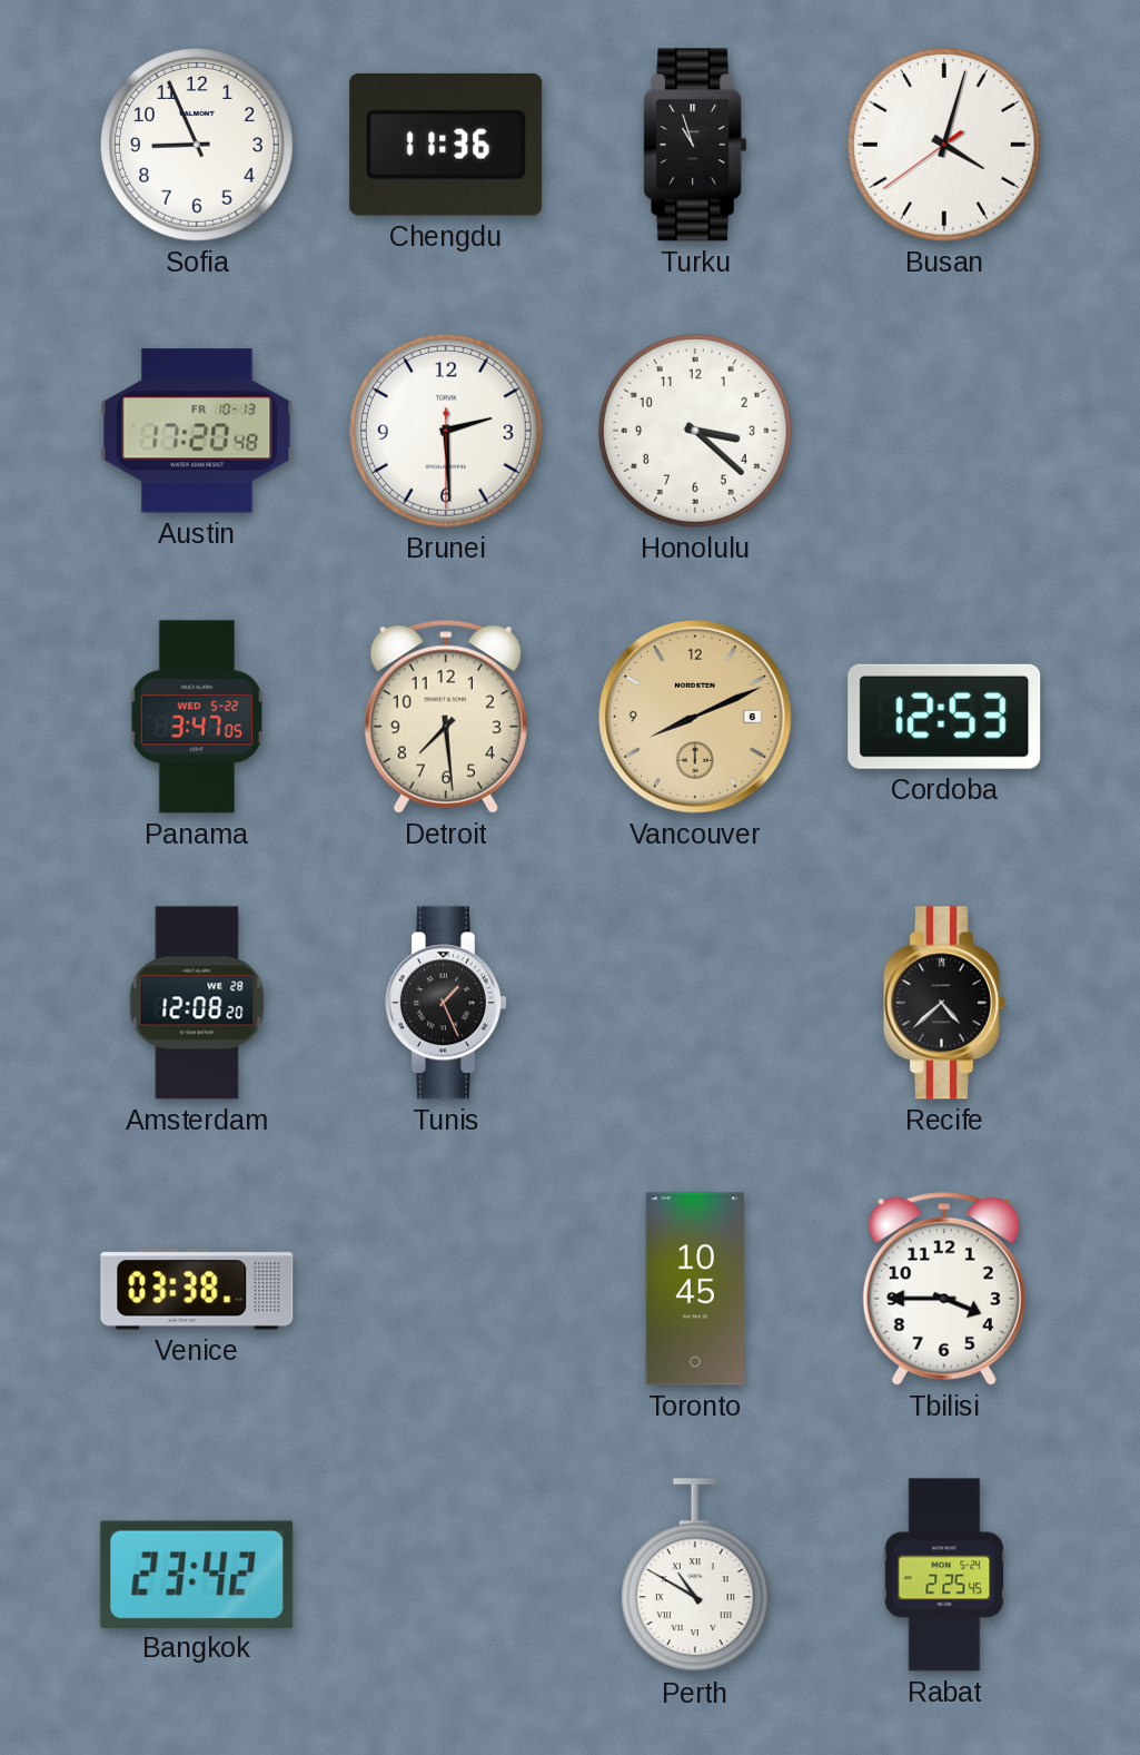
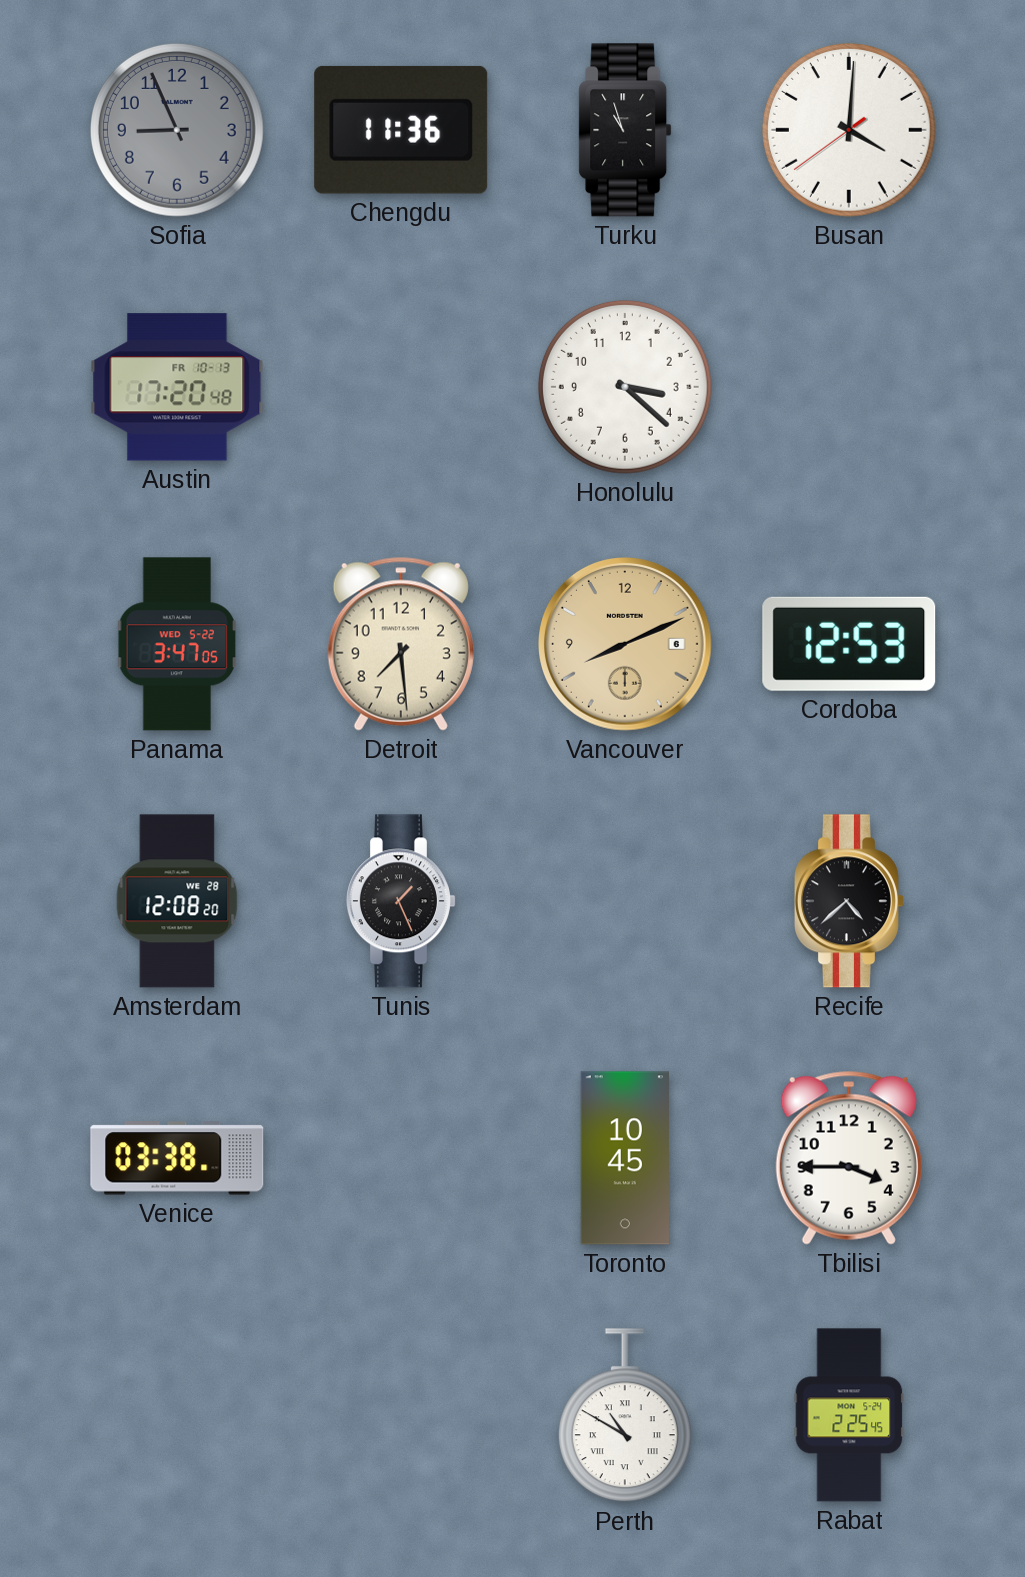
Sofia dial: white -> grey (177, 130)
Busan: 4:02 -> 4:00 (849, 130)
Brunei: 2:29 -> none (446, 431)
Bangkok: 23:42 -> none (197, 1574)
